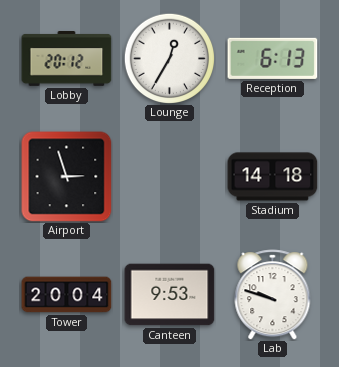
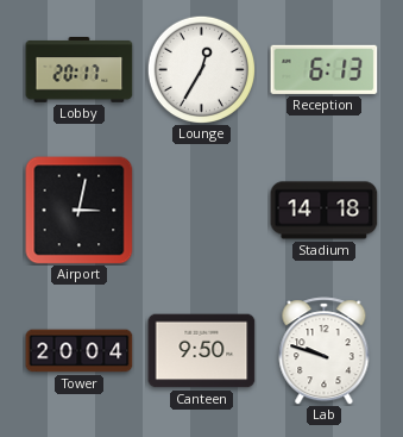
Lobby: 20:12 -> 20:17 (80, 70)
Airport: 2:57 -> 3:02 (80, 211)
Canteen: 9:53 -> 9:50 (202, 351)
